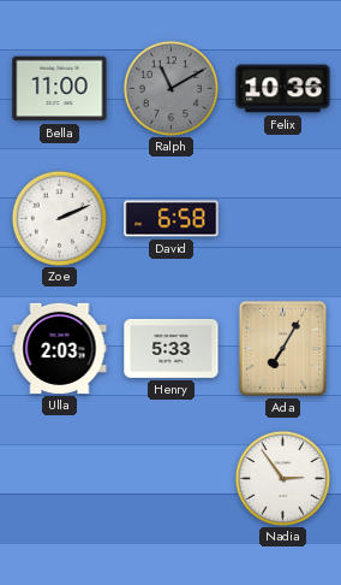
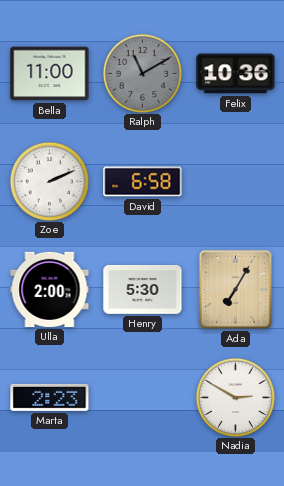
Ulla: 2:03 -> 2:00 (50, 289)
Henry: 5:33 -> 5:30 (143, 290)
Marta: none -> 2:23 (50, 397)
Nadia: 2:54 -> 2:50 (235, 397)
